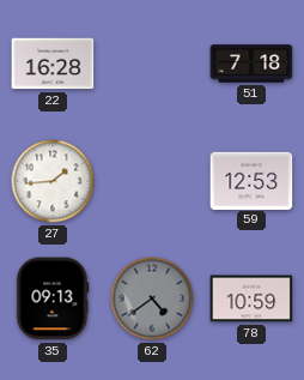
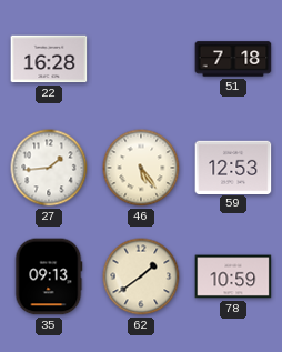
46: none -> 5:24 (141, 168)
62: 4:39 -> 1:39 (141, 276)
62 dial: grey -> cream (141, 276)
